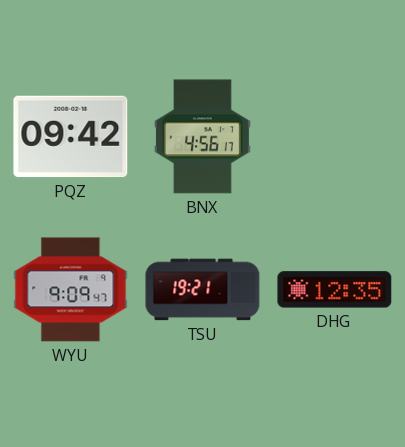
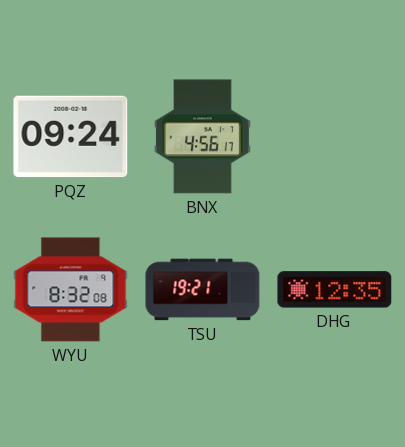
PQZ: 09:42 -> 09:24 (71, 137)
WYU: 9:09 -> 8:32 (71, 290)
